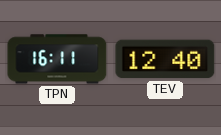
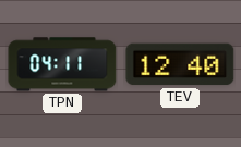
TPN: 16:11 -> 04:11 (62, 64)
